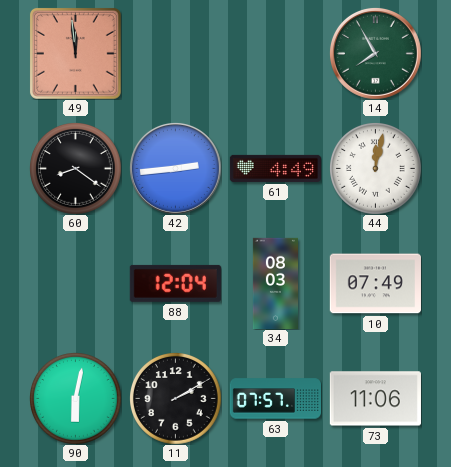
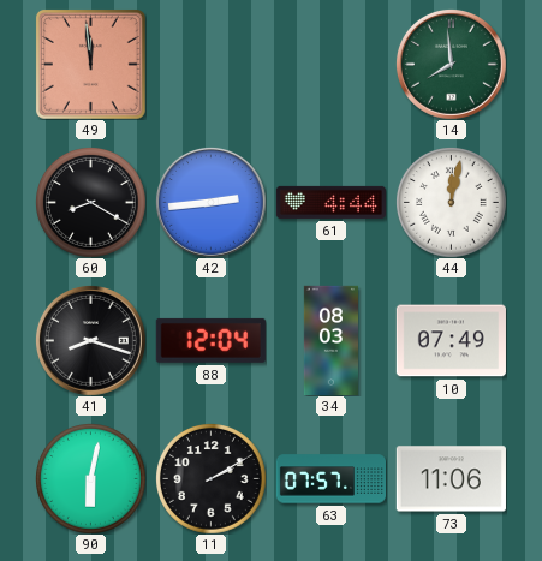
14: 7:55 -> 7:59 (451, 64)
60: 8:21 -> 8:20 (91, 203)
61: 4:49 -> 4:44 (330, 202)
41: none -> 8:18 (90, 340)
